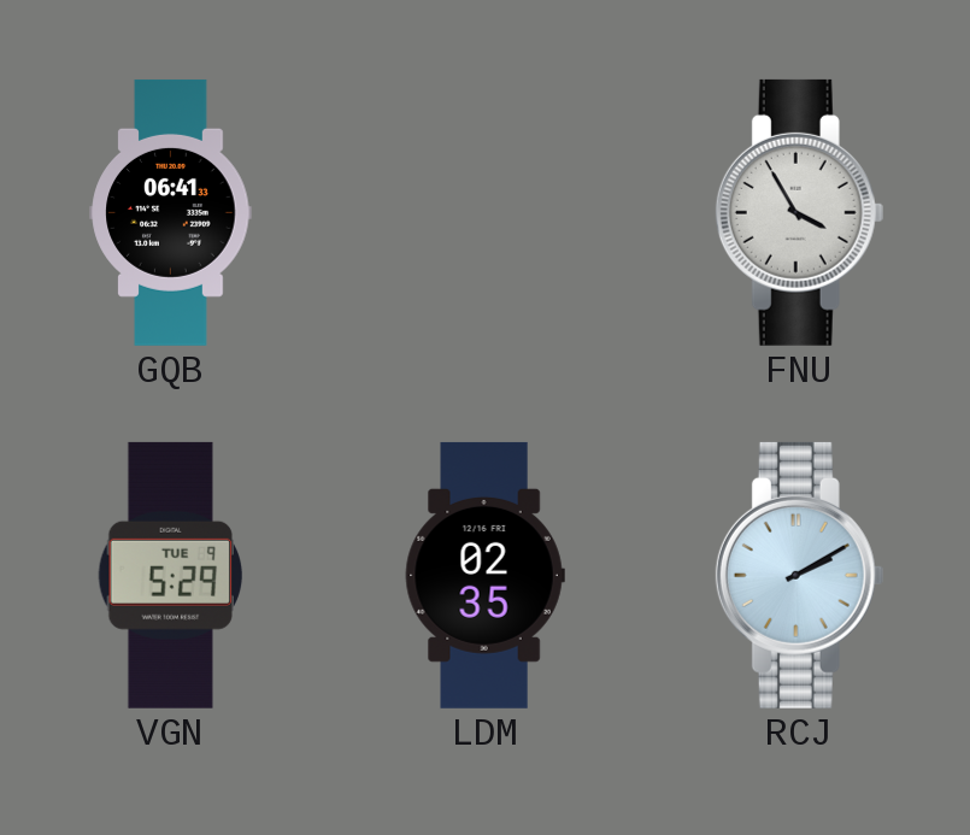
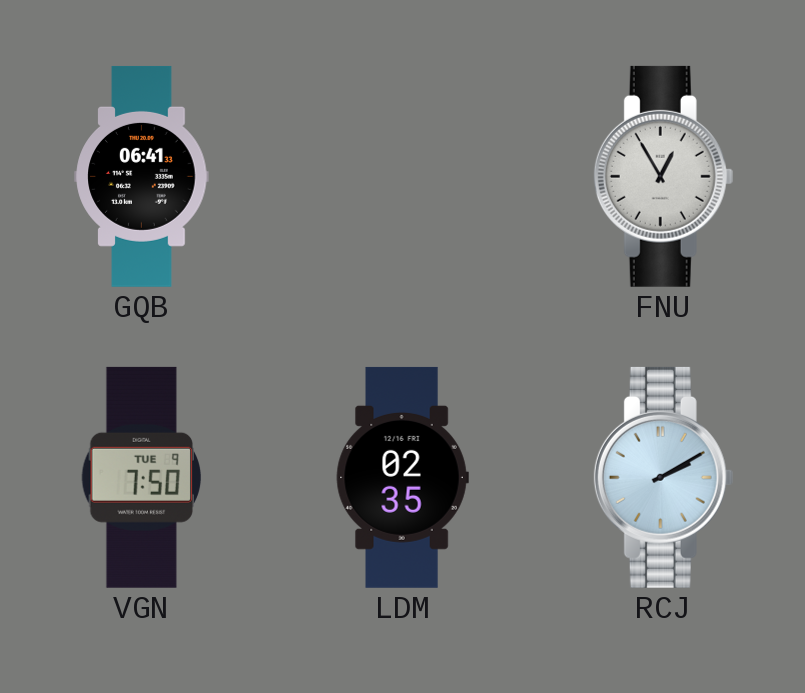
FNU: 3:55 -> 12:55 (664, 176)
VGN: 5:29 -> 7:50 (141, 477)
